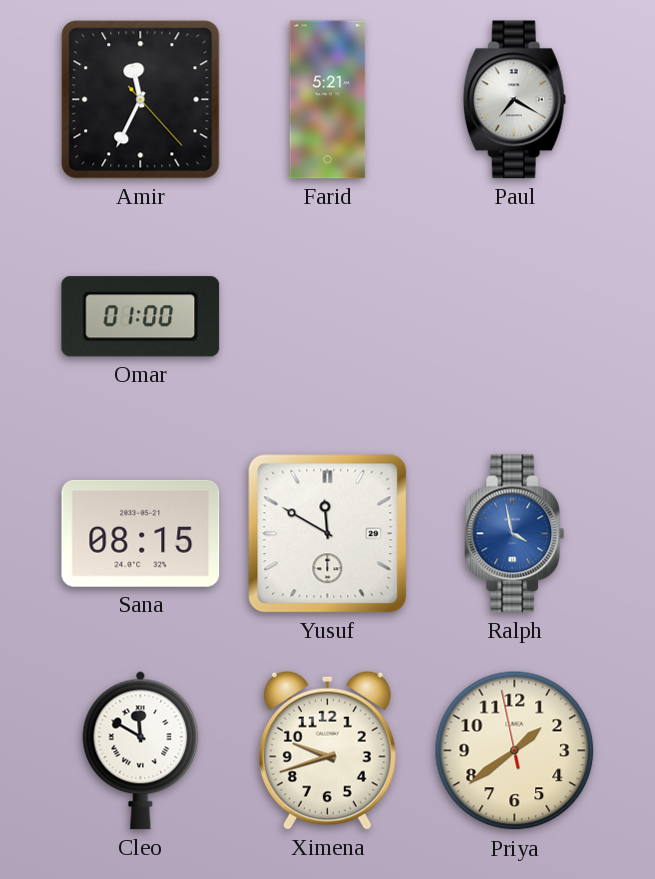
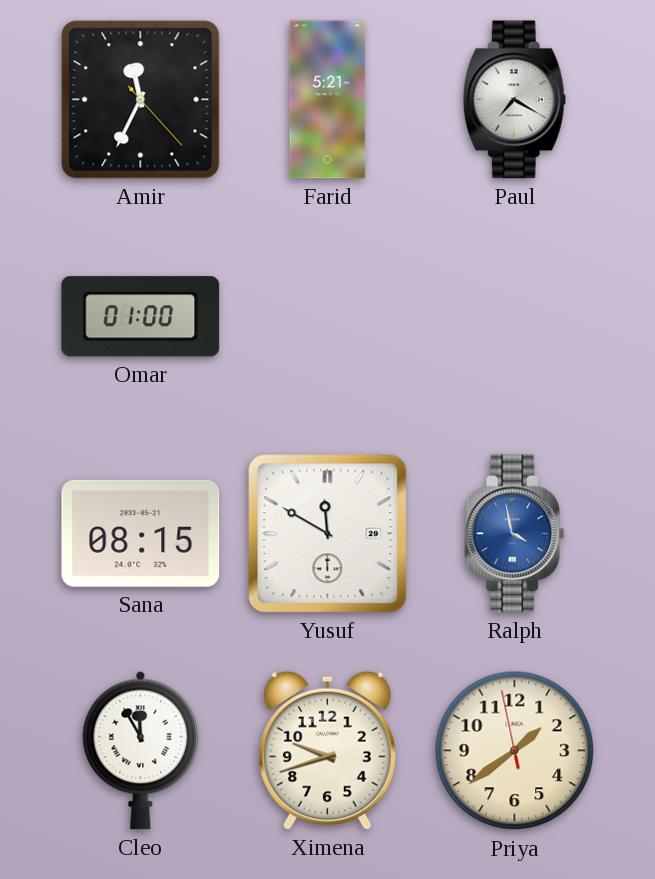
Cleo: 11:50 -> 11:55 (141, 750)
